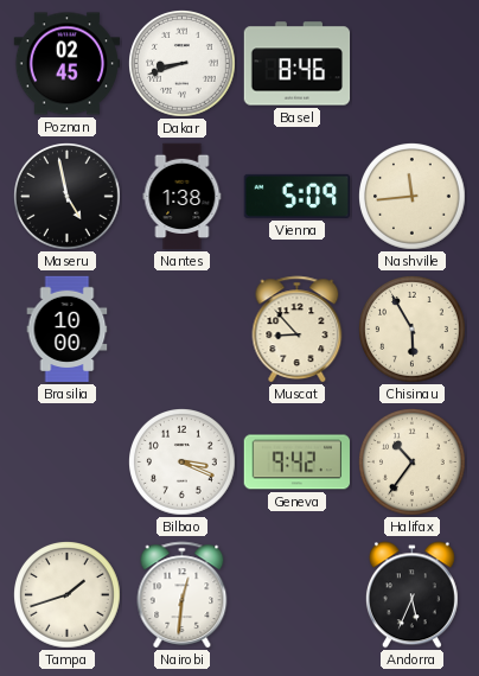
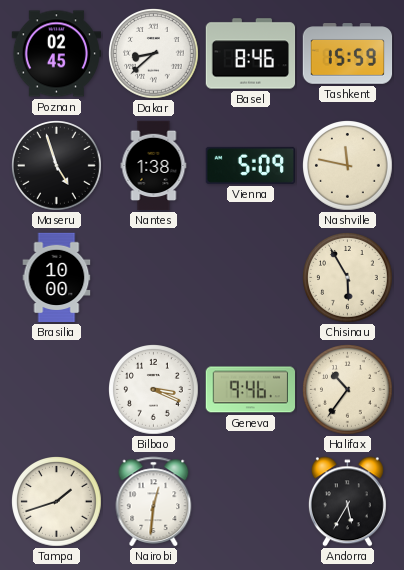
Dakar: 8:42 -> 8:38 (154, 54)
Tashkent: none -> 15:59 (348, 54)
Maseru: 4:58 -> 4:57 (57, 166)
Nashville: 11:44 -> 11:47 (348, 166)
Muscat: 8:53 -> none (298, 330)
Geneva: 9:42 -> 9:46 (251, 390)
Andorra: 5:34 -> 5:35 (347, 502)
